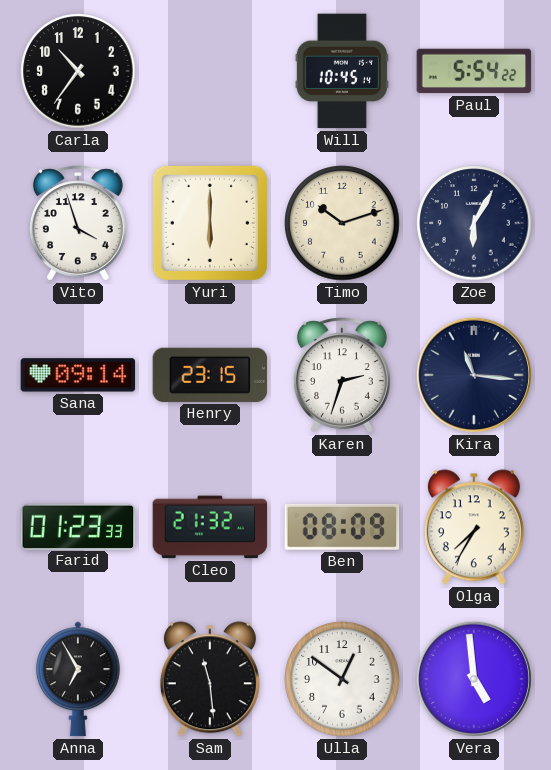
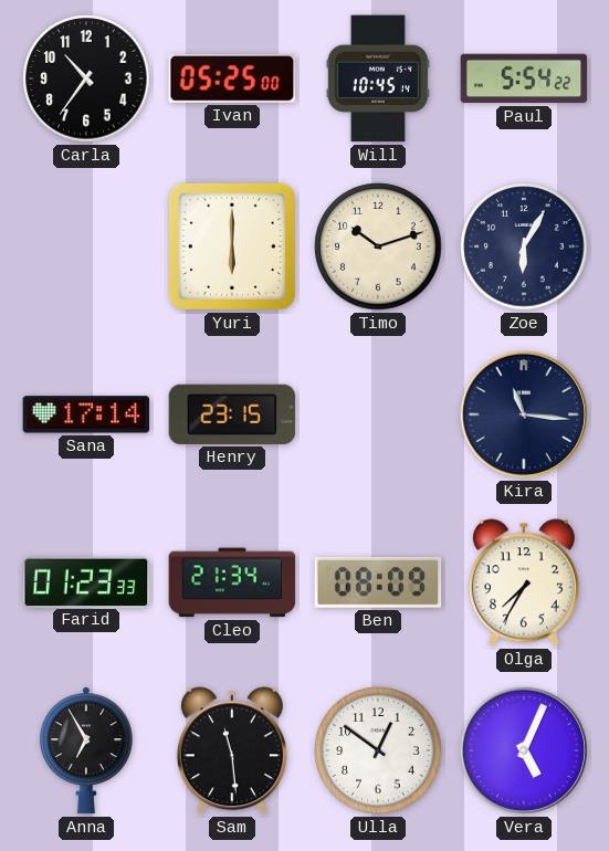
Ivan: none -> 05:25 (232, 80)
Vito: 3:57 -> none (78, 223)
Sana: 09:14 -> 17:14 (86, 414)
Karen: 2:33 -> none (342, 375)
Cleo: 21:32 -> 21:34 (232, 582)
Vera: 4:59 -> 5:04 (524, 750)
